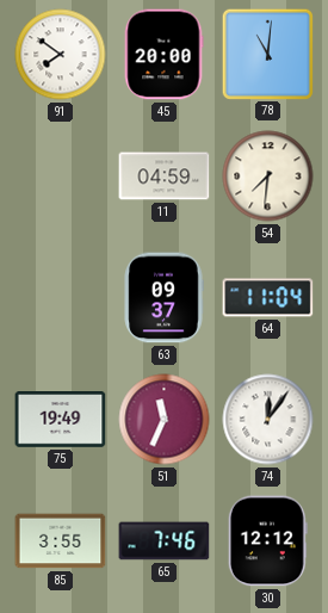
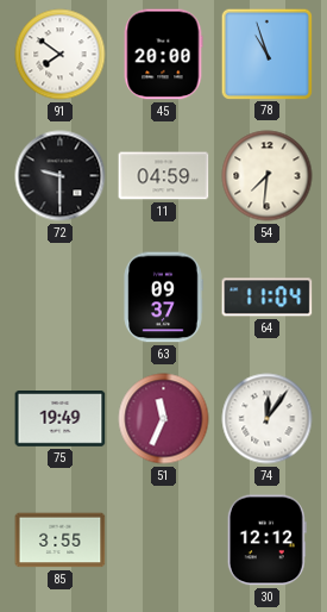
78: 11:01 -> 10:57 (266, 54)
72: none -> 9:30 (61, 176)
65: 7:46 -> none (165, 541)
